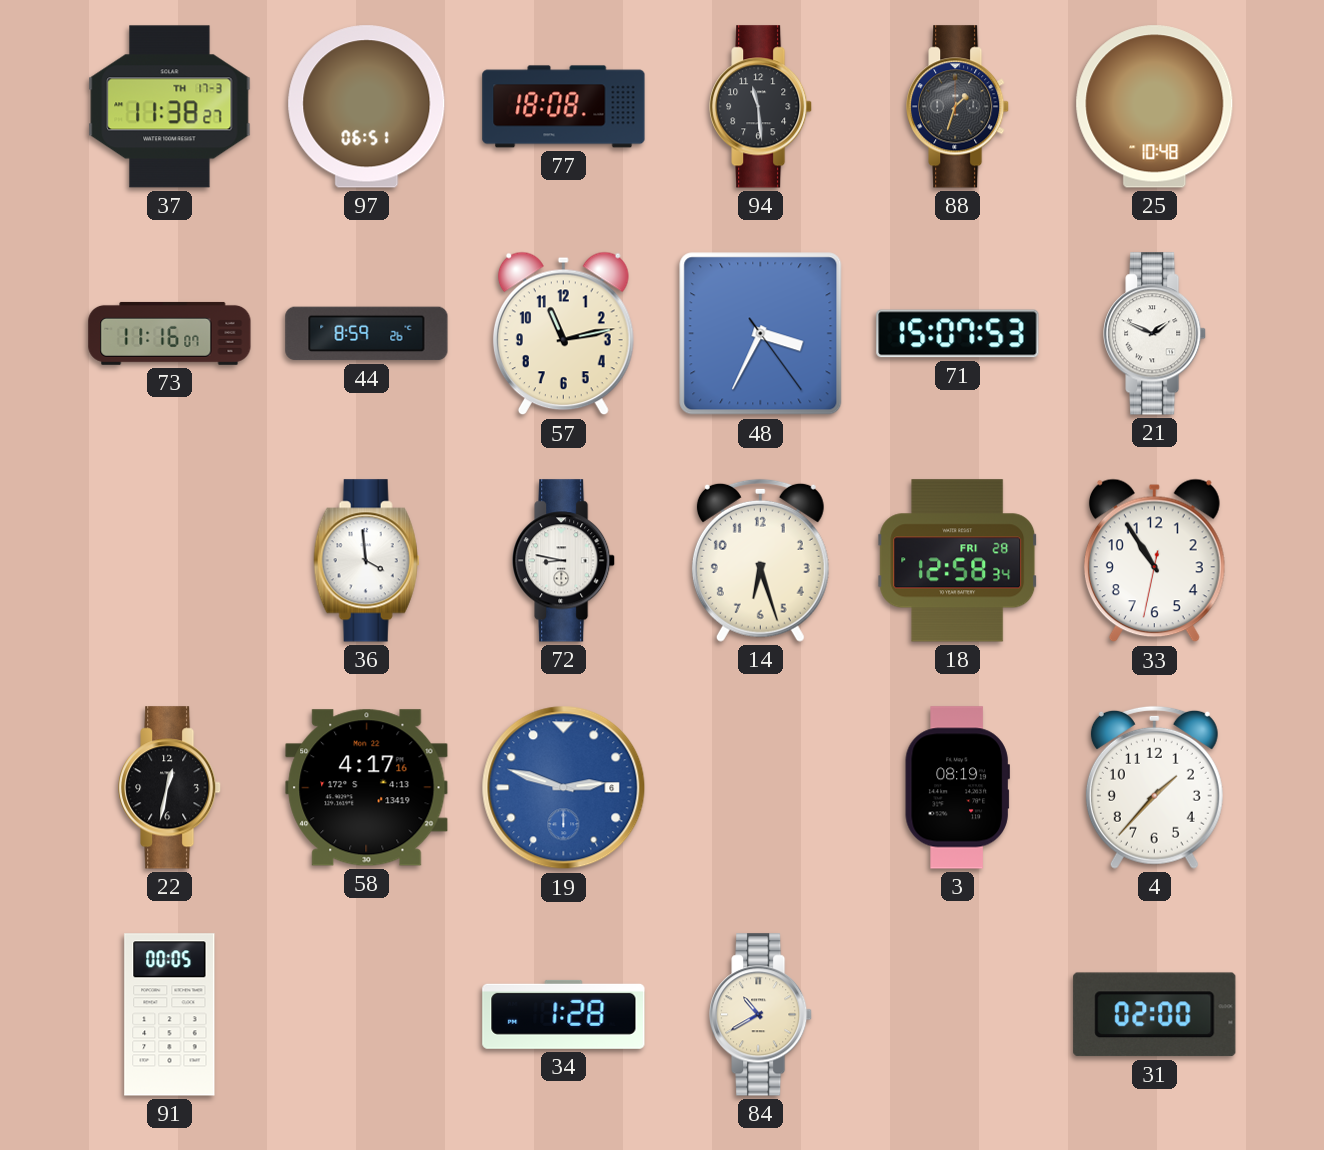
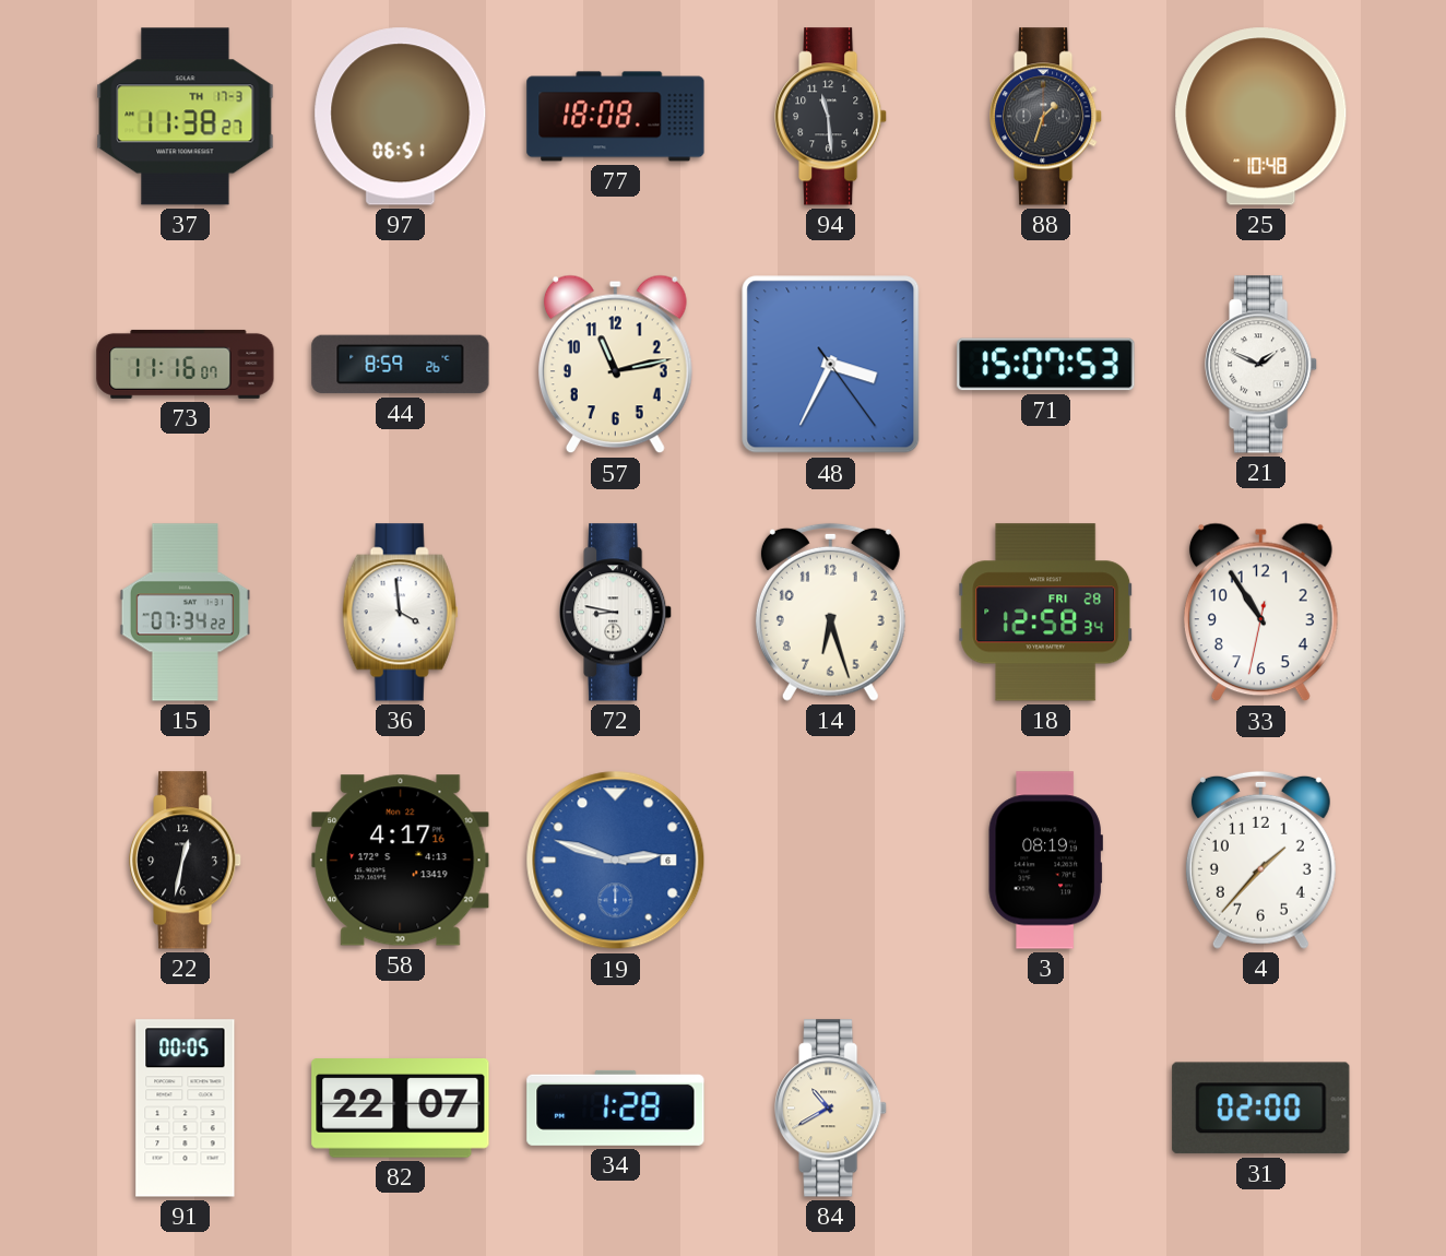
15: none -> 07:34 (185, 613)
82: none -> 22:07 (401, 1109)
